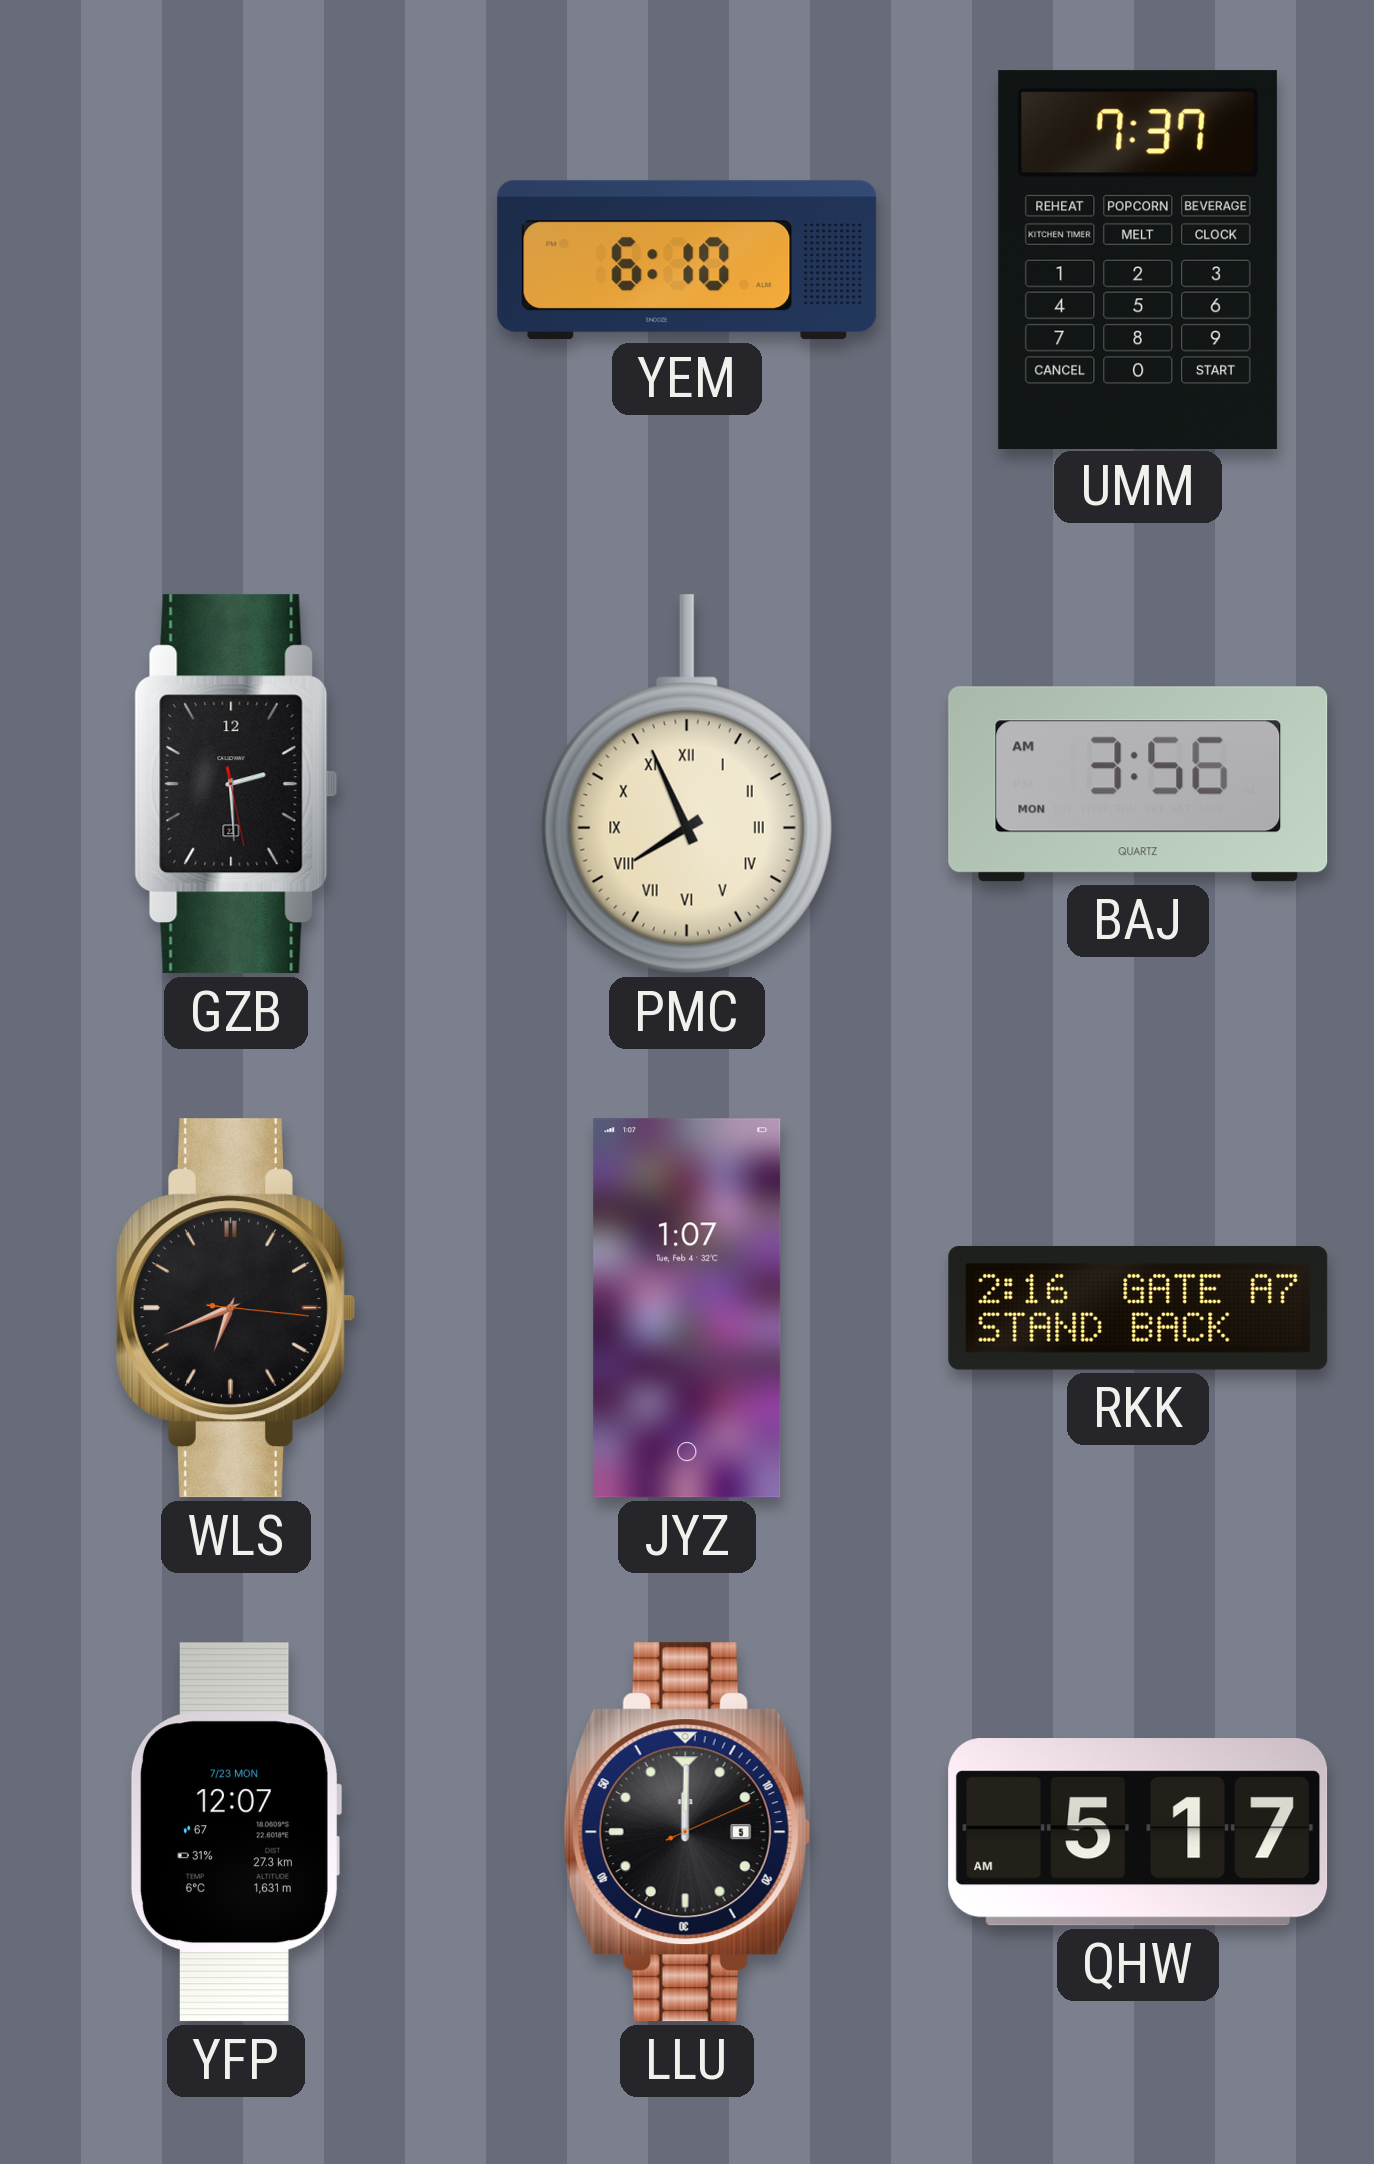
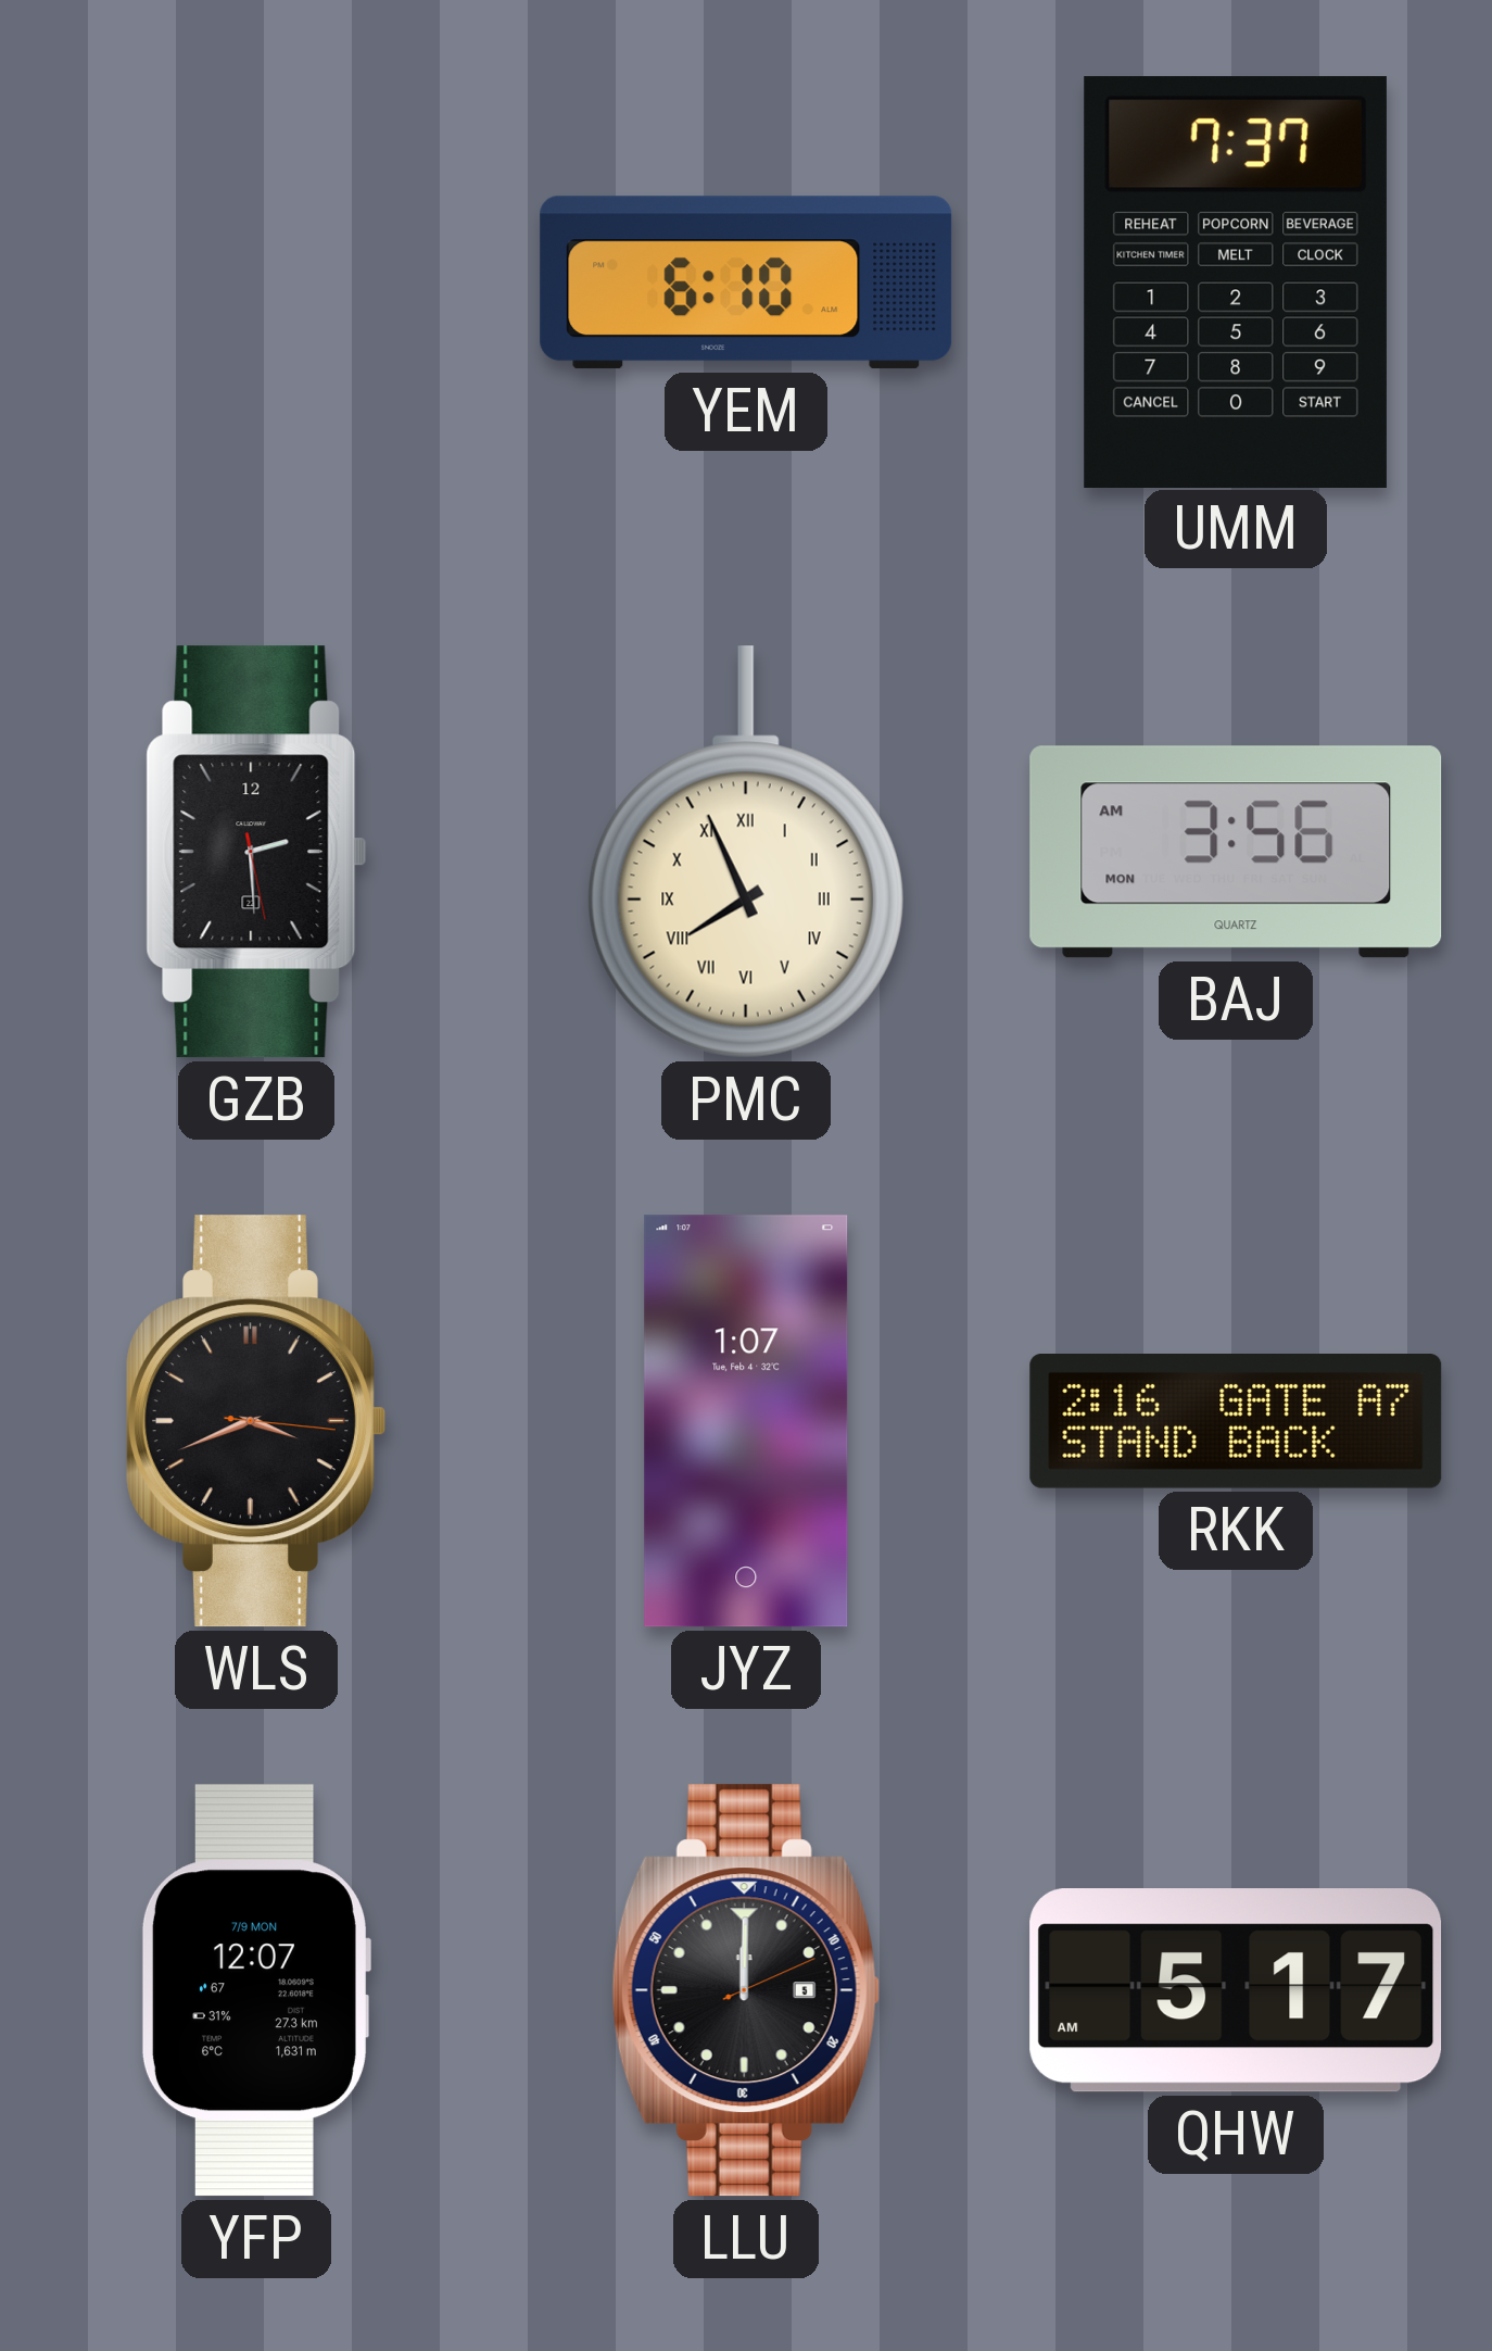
WLS: 6:41 -> 3:41 (255, 1421)
YFP date: 7/23 MON -> 7/9 MON (255, 1990)
